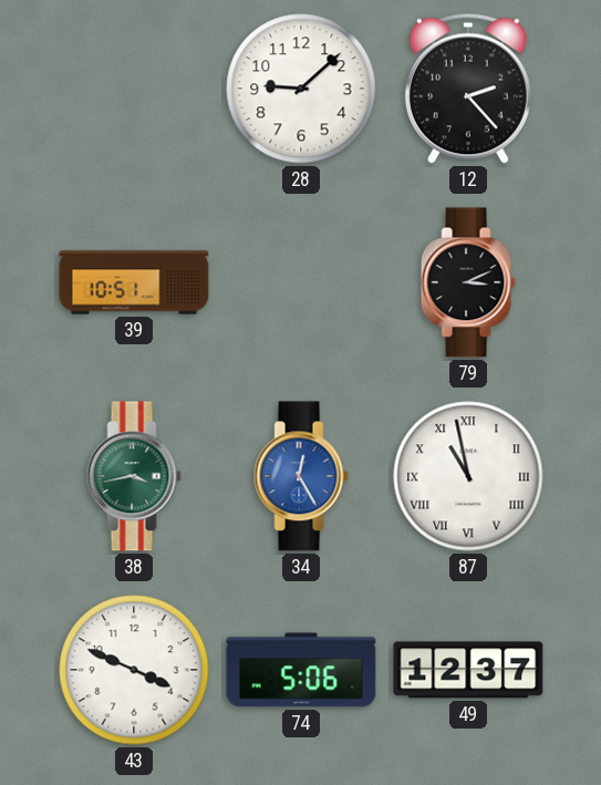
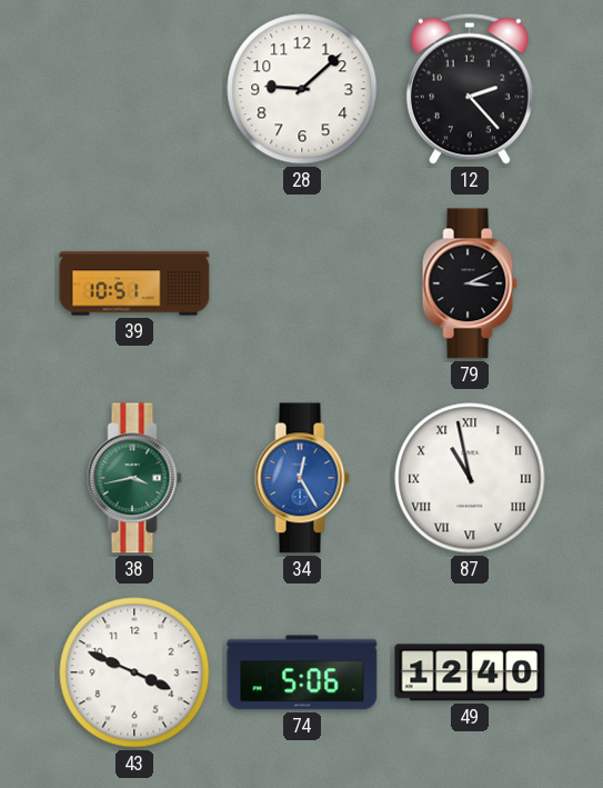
49: 12:37 -> 12:40 (470, 672)
